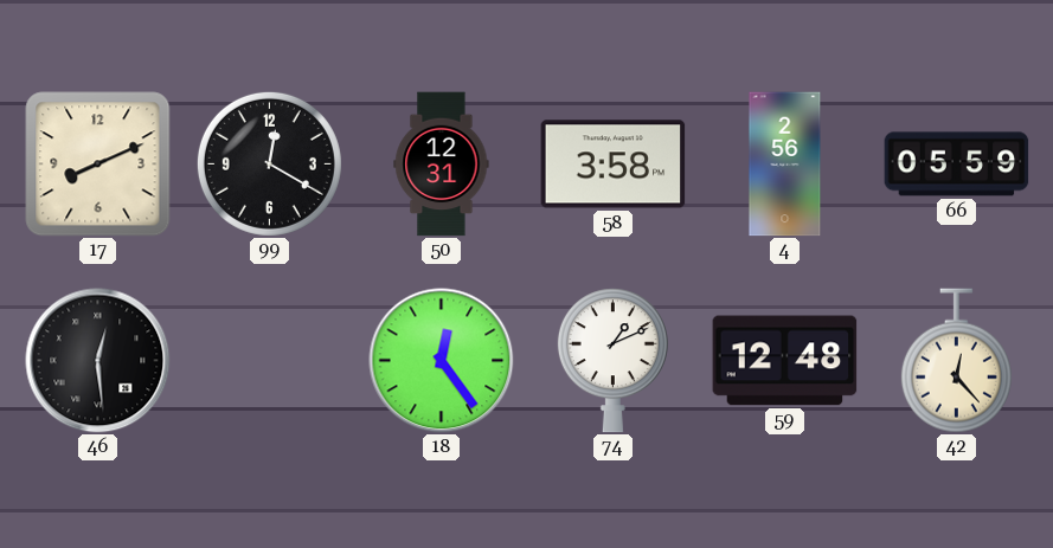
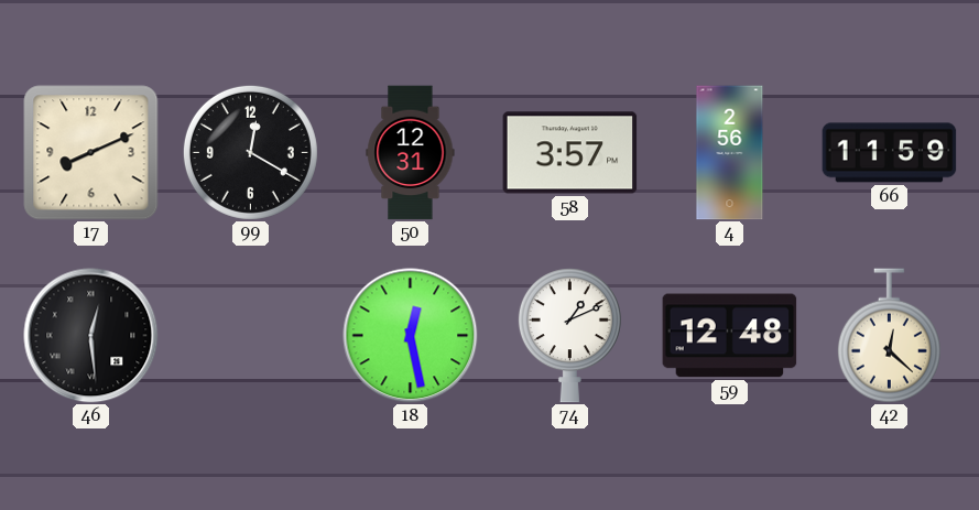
58: 3:58 -> 3:57 (570, 153)
66: 05:59 -> 11:59 (890, 153)
18: 12:24 -> 12:28 (411, 336)
42: 12:23 -> 12:22 (889, 336)
